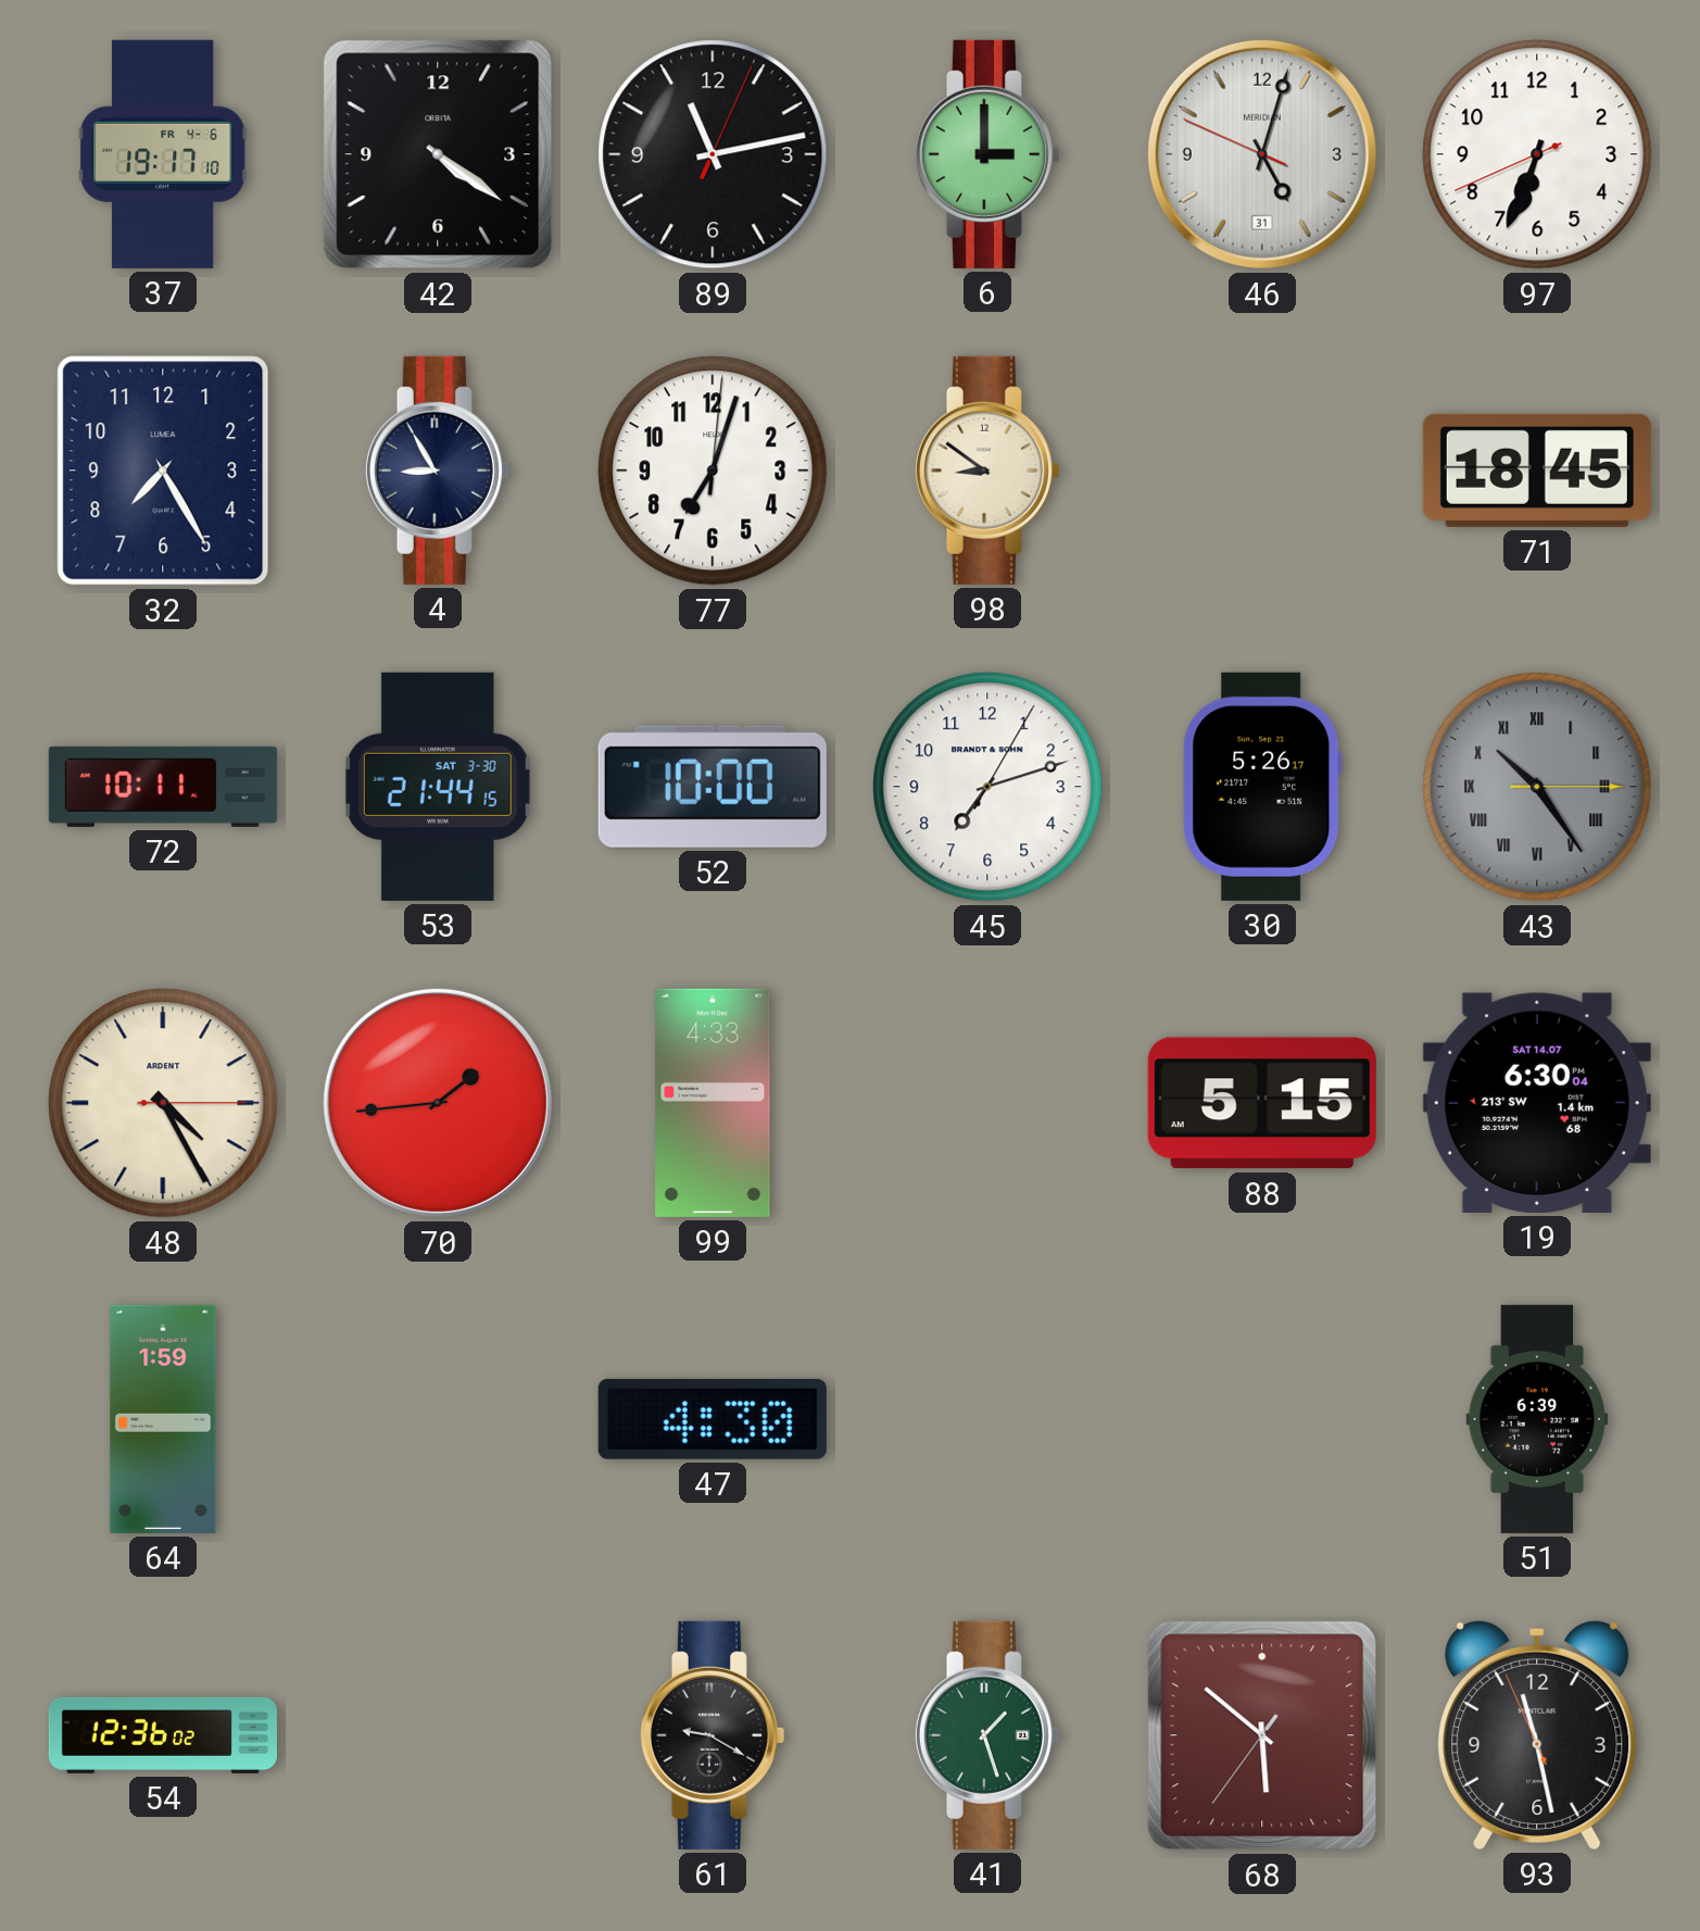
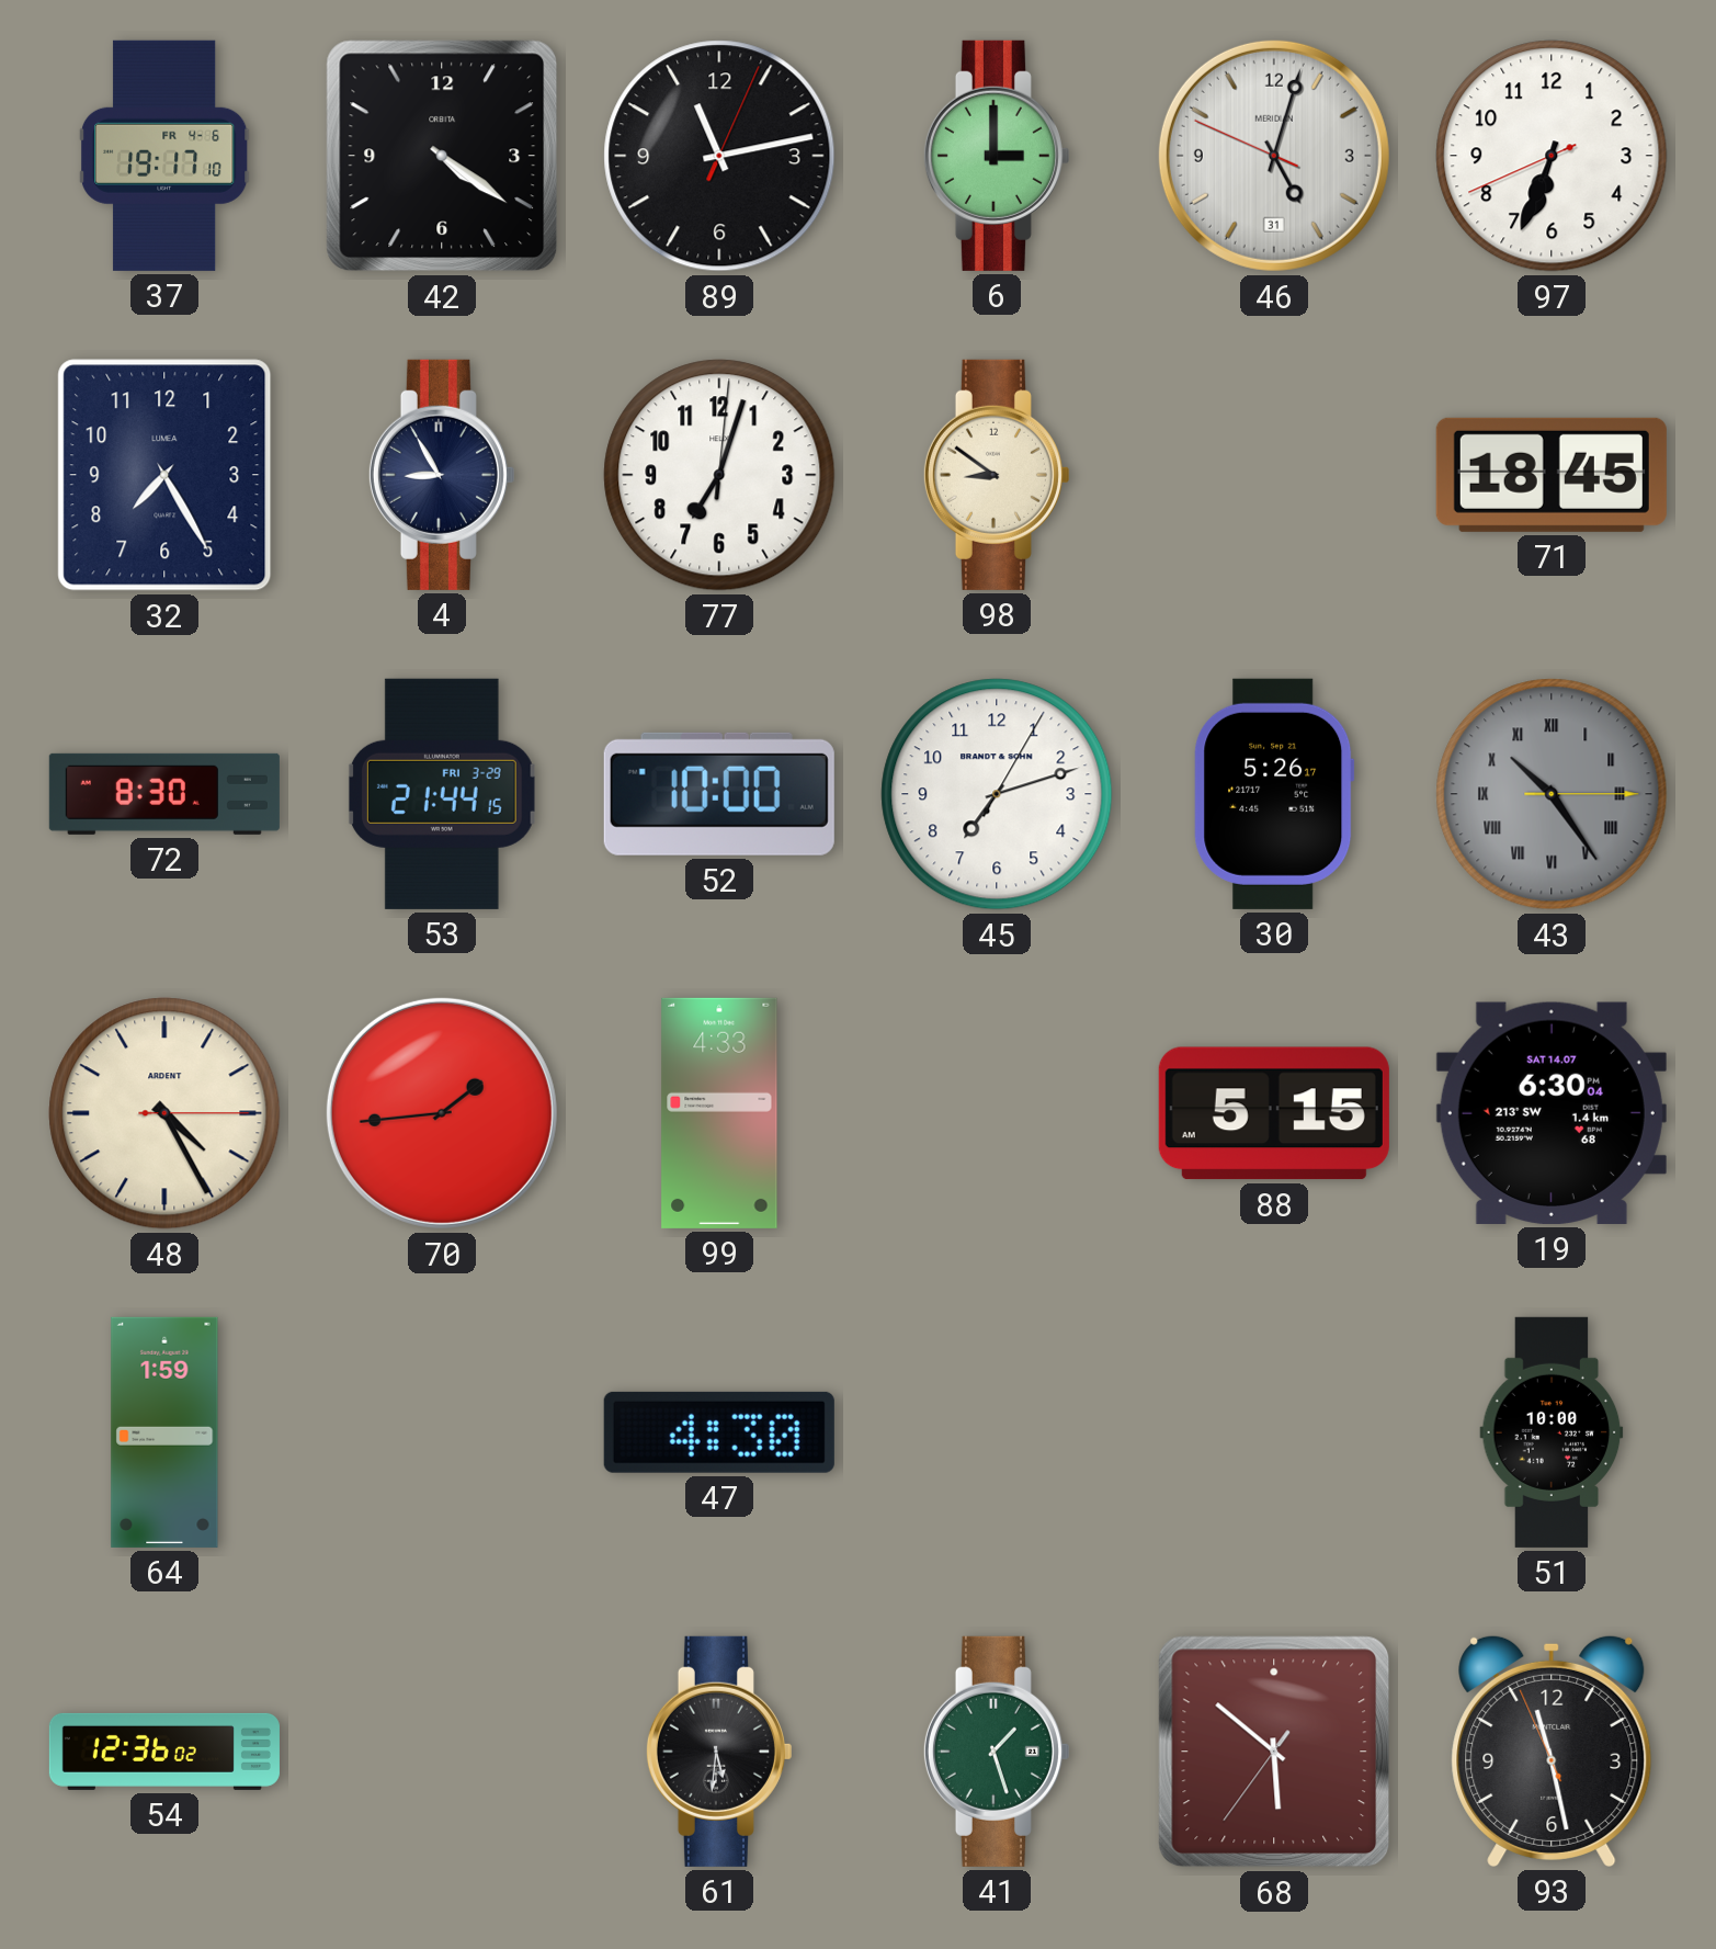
72: 10:11 -> 8:30 (164, 794)
53 date: SAT 3-30 -> FRI 3-29 (442, 794)
51: 6:39 -> 10:00 (1552, 1432)
61: 9:20 -> 5:31 (718, 1752)
